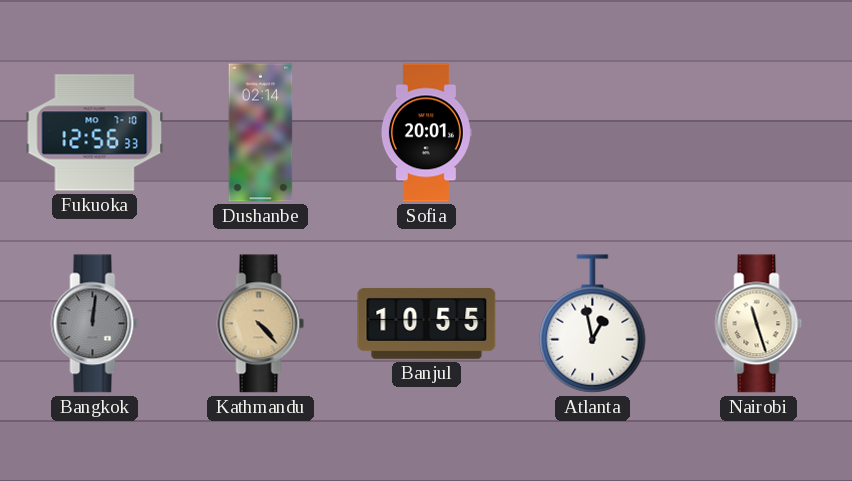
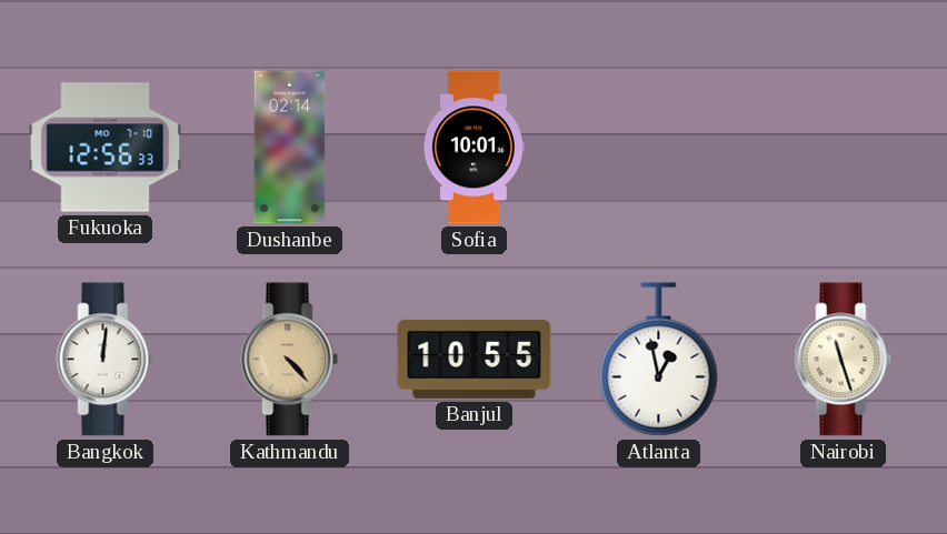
Sofia: 20:01 -> 10:01 (474, 148)
Bangkok dial: grey -> white (106, 360)
